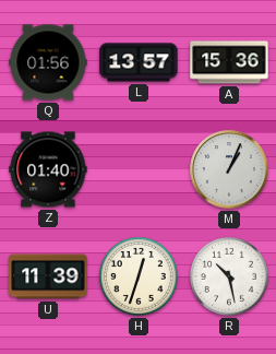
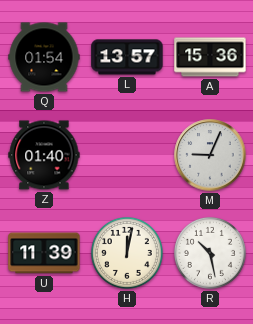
Q: 01:56 -> 01:54 (44, 57)
M: 1:04 -> 9:04 (210, 155)
H: 12:33 -> 12:02 (127, 253)
